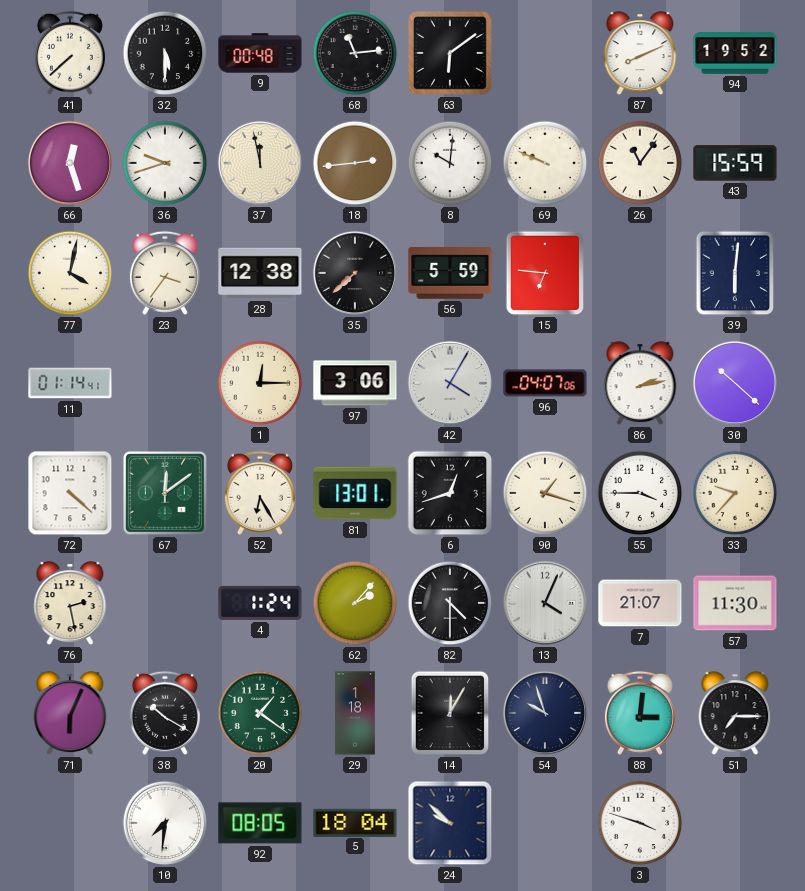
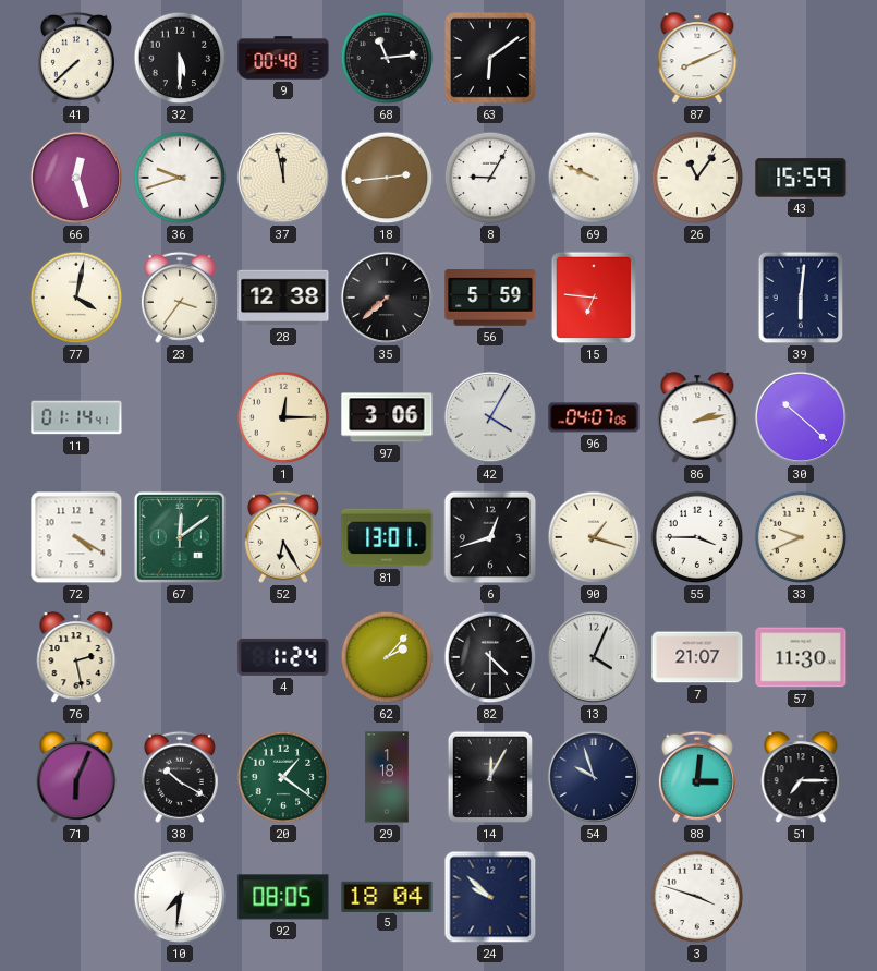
94: 19:52 -> none (735, 54)
8: 10:01 -> 9:05 (490, 178)
72: 4:22 -> 4:20 (76, 537)
33: 9:37 -> 9:41 (801, 537)
